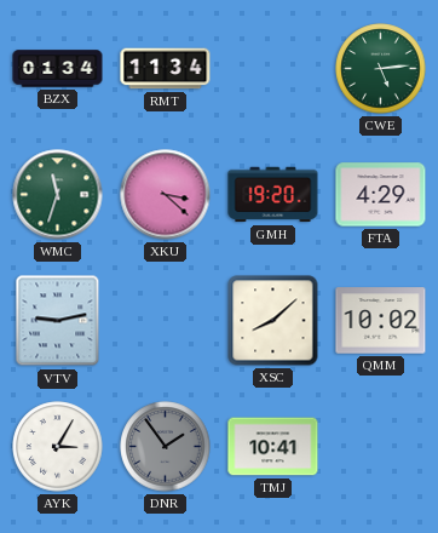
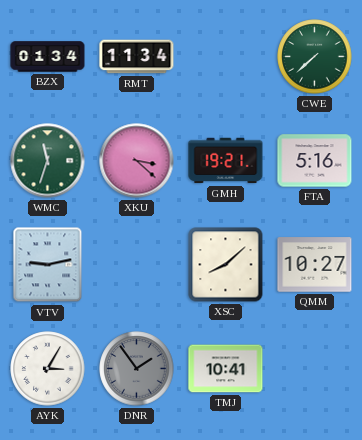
CWE: 5:14 -> 7:38 (315, 57)
GMH: 19:20 -> 19:21 (226, 161)
FTA: 4:29 -> 5:16 (315, 161)
QMM: 10:02 -> 10:27 (315, 265)
